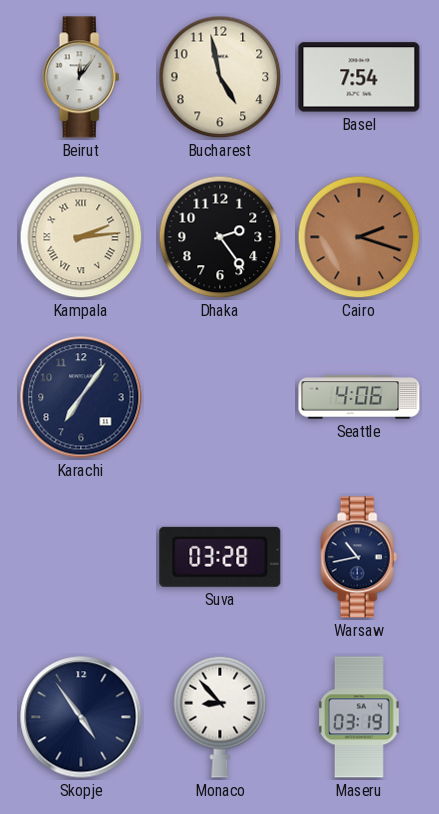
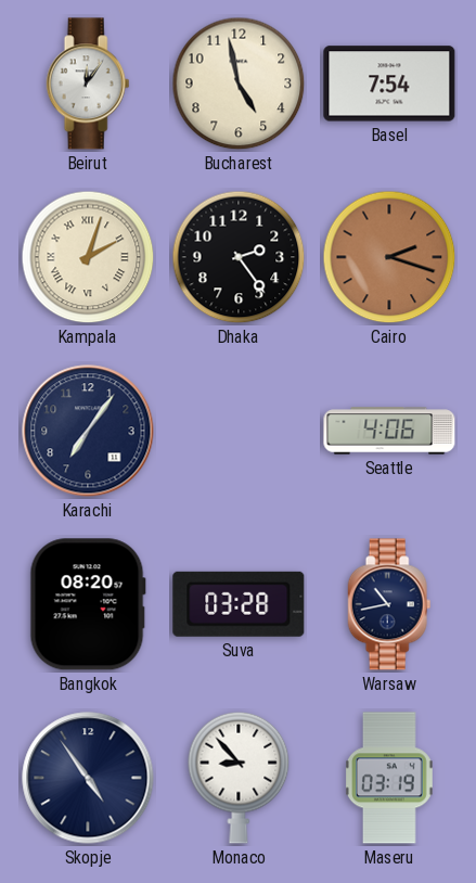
Kampala: 2:14 -> 2:03 (88, 257)
Bangkok: none -> 08:20 (88, 604)
